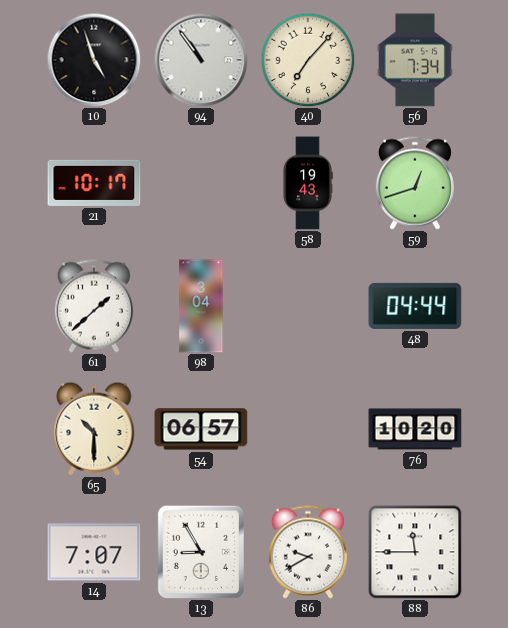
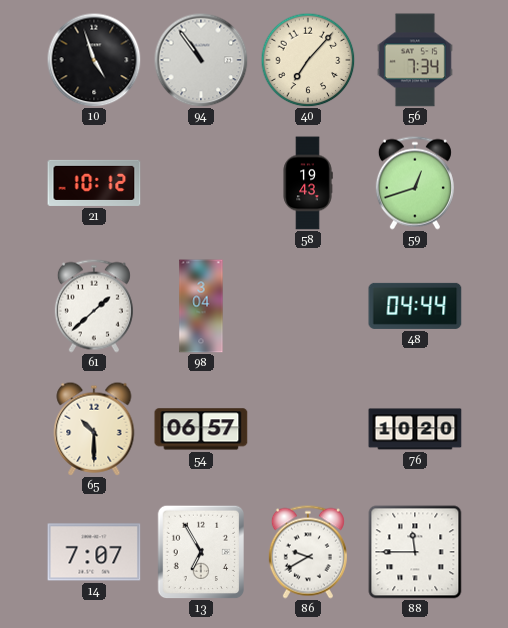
21: 10:17 -> 10:12 (94, 183)
13: 8:55 -> 6:55 (201, 552)
